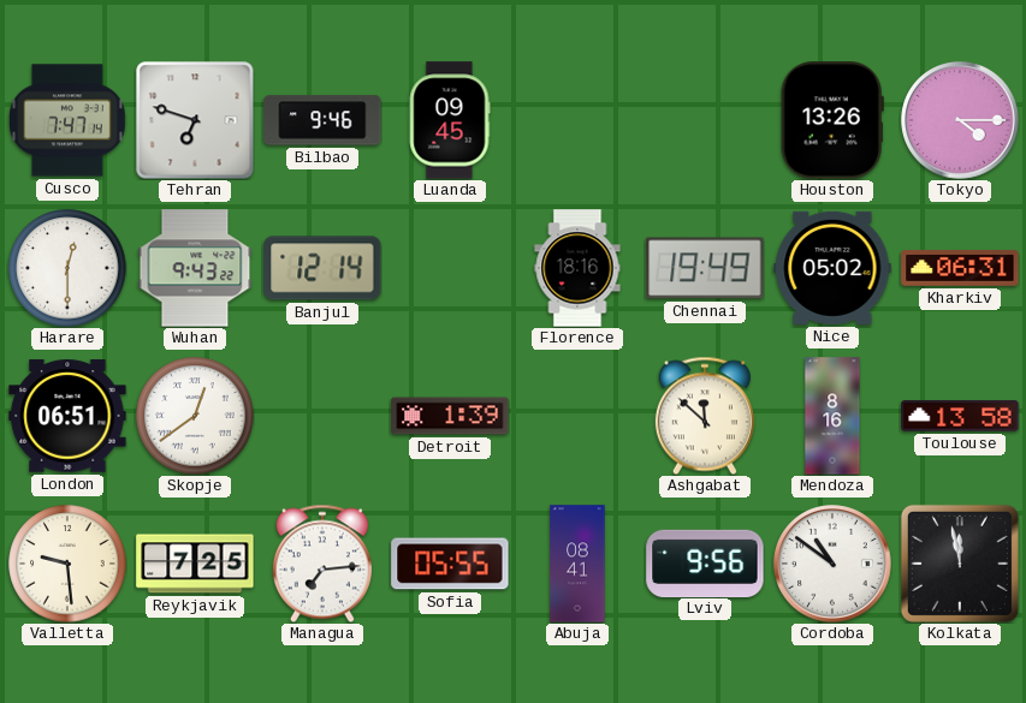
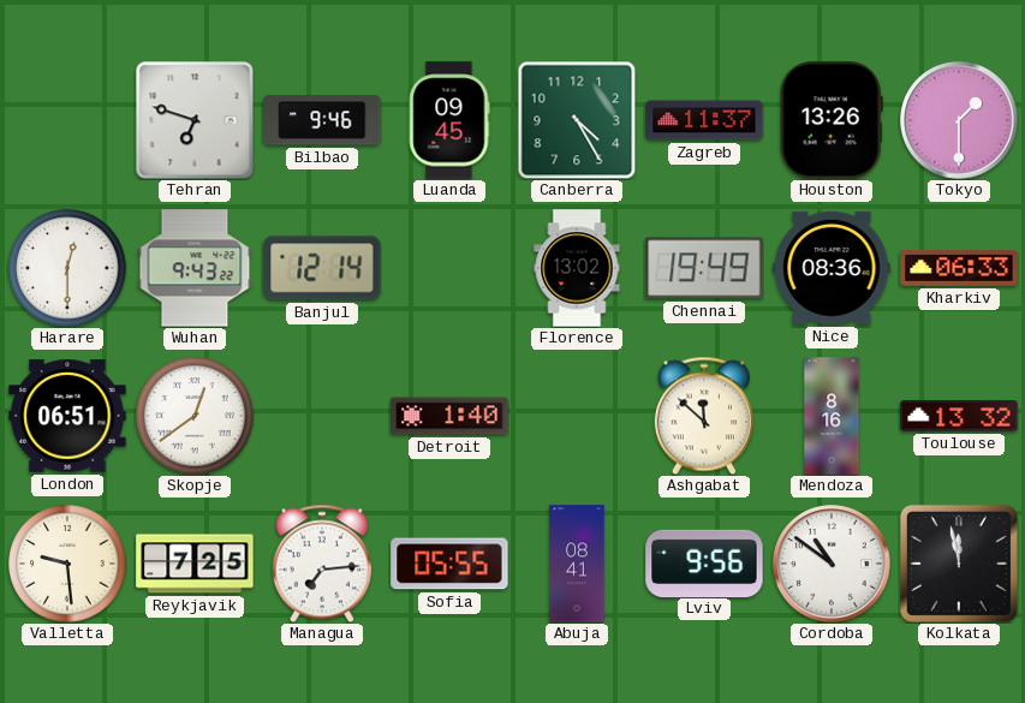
Cusco: 7:47 -> none (69, 120)
Canberra: none -> 4:25 (577, 120)
Zagreb: none -> 11:37 (704, 120)
Tokyo: 4:15 -> 1:30 (959, 120)
Florence: 18:16 -> 13:02 (577, 268)
Nice: 05:02 -> 08:36 (832, 268)
Kharkiv: 06:31 -> 06:33 (959, 268)
Detroit: 1:39 -> 1:40 (449, 416)
Toulouse: 13:58 -> 13:32 (959, 416)
